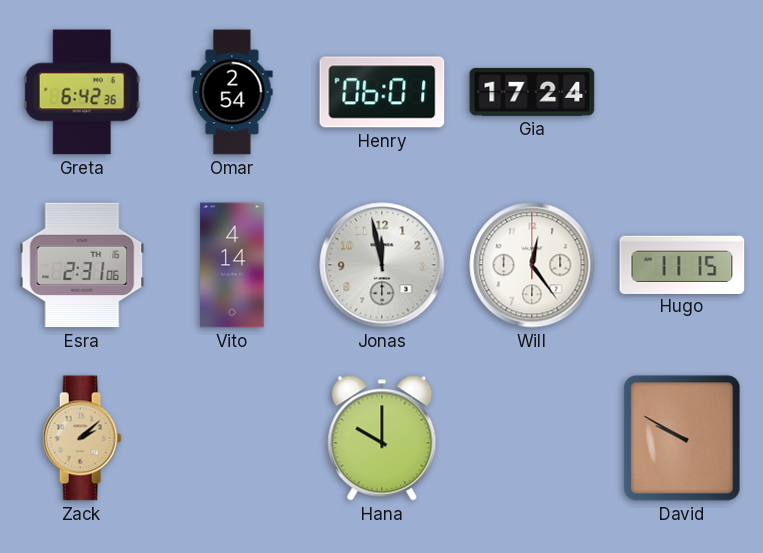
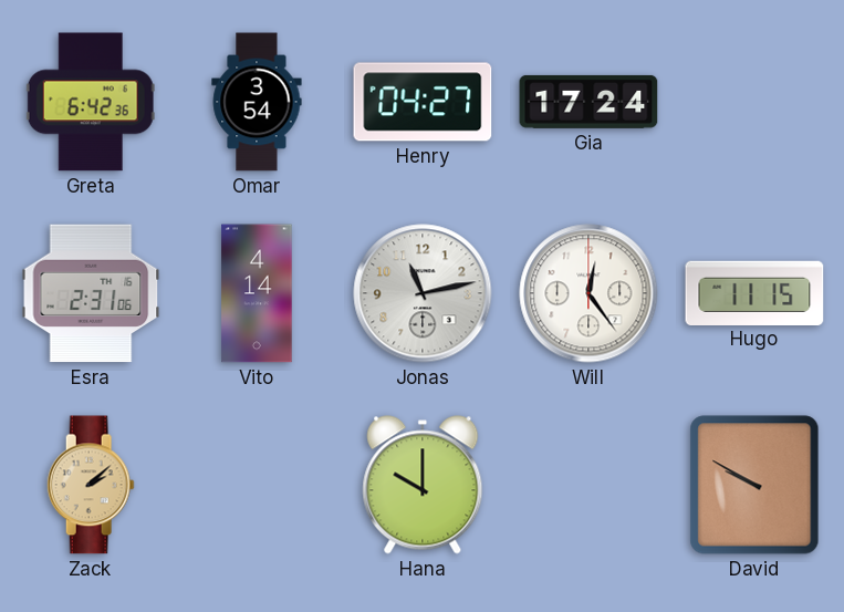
Omar: 2:54 -> 3:54 (257, 102)
Henry: 06:01 -> 04:27 (423, 102)
Jonas: 11:58 -> 11:13 (423, 293)
